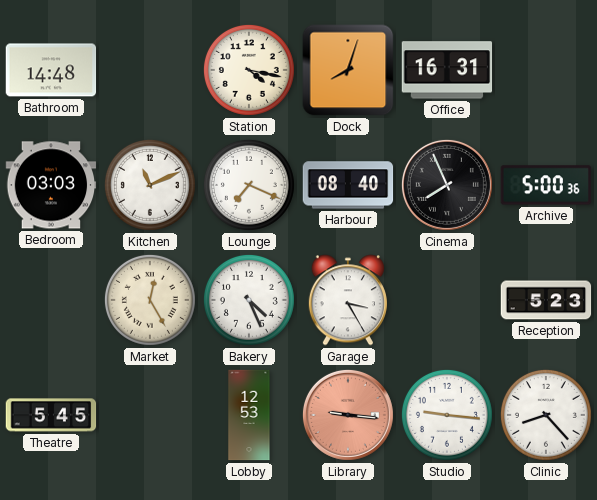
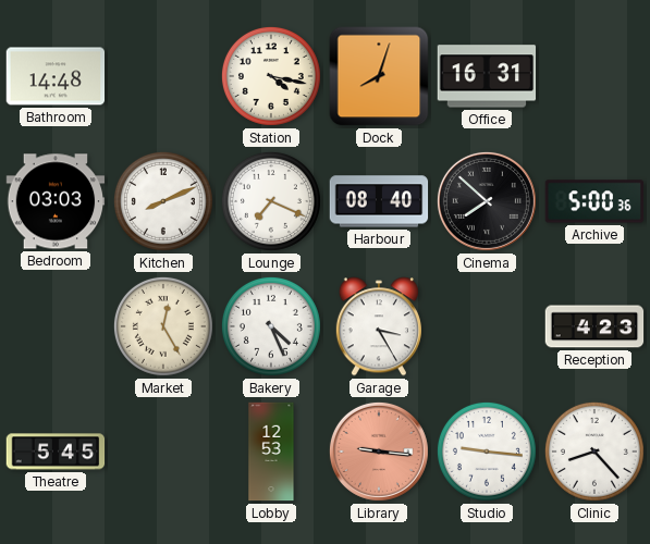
Kitchen: 11:11 -> 8:11 (163, 201)
Cinema: 7:56 -> 7:52 (487, 201)
Reception: 5:23 -> 4:23 (594, 326)
